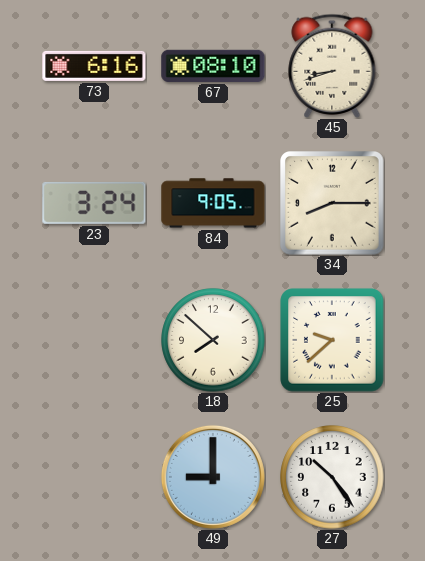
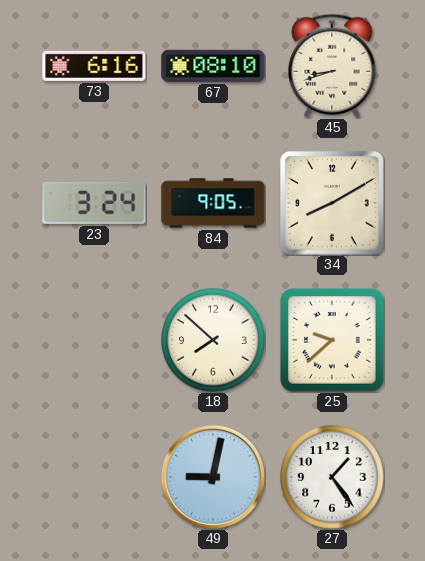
34: 8:15 -> 8:10 (333, 204)
49: 9:00 -> 9:02 (213, 477)
27: 10:24 -> 1:24 (332, 477)
